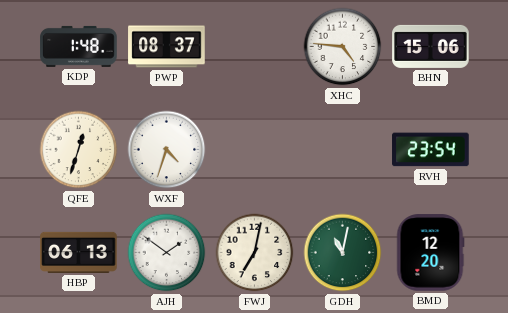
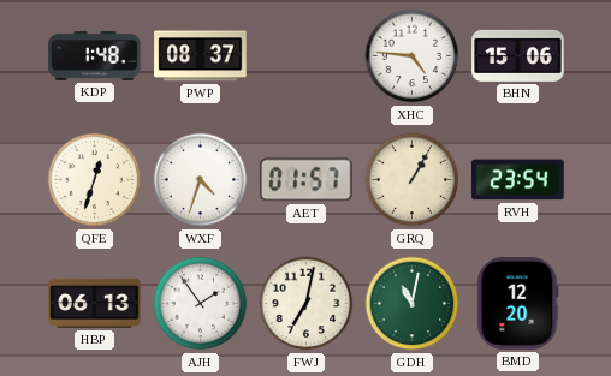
AET: none -> 01:57 (307, 180)
GRQ: none -> 1:05 (413, 180)
AJH: 1:51 -> 1:54 (201, 304)
